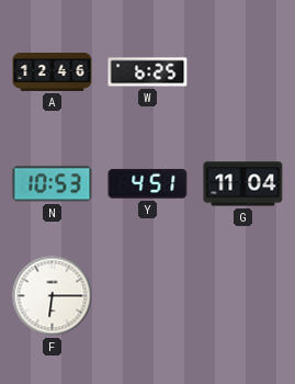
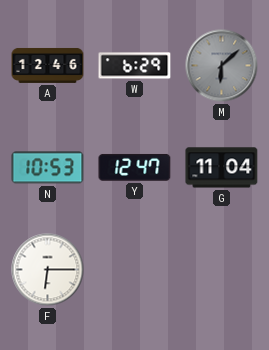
W: 6:25 -> 6:29 (135, 66)
M: none -> 6:08 (222, 66)
Y: 4:51 -> 12:47 (135, 168)
